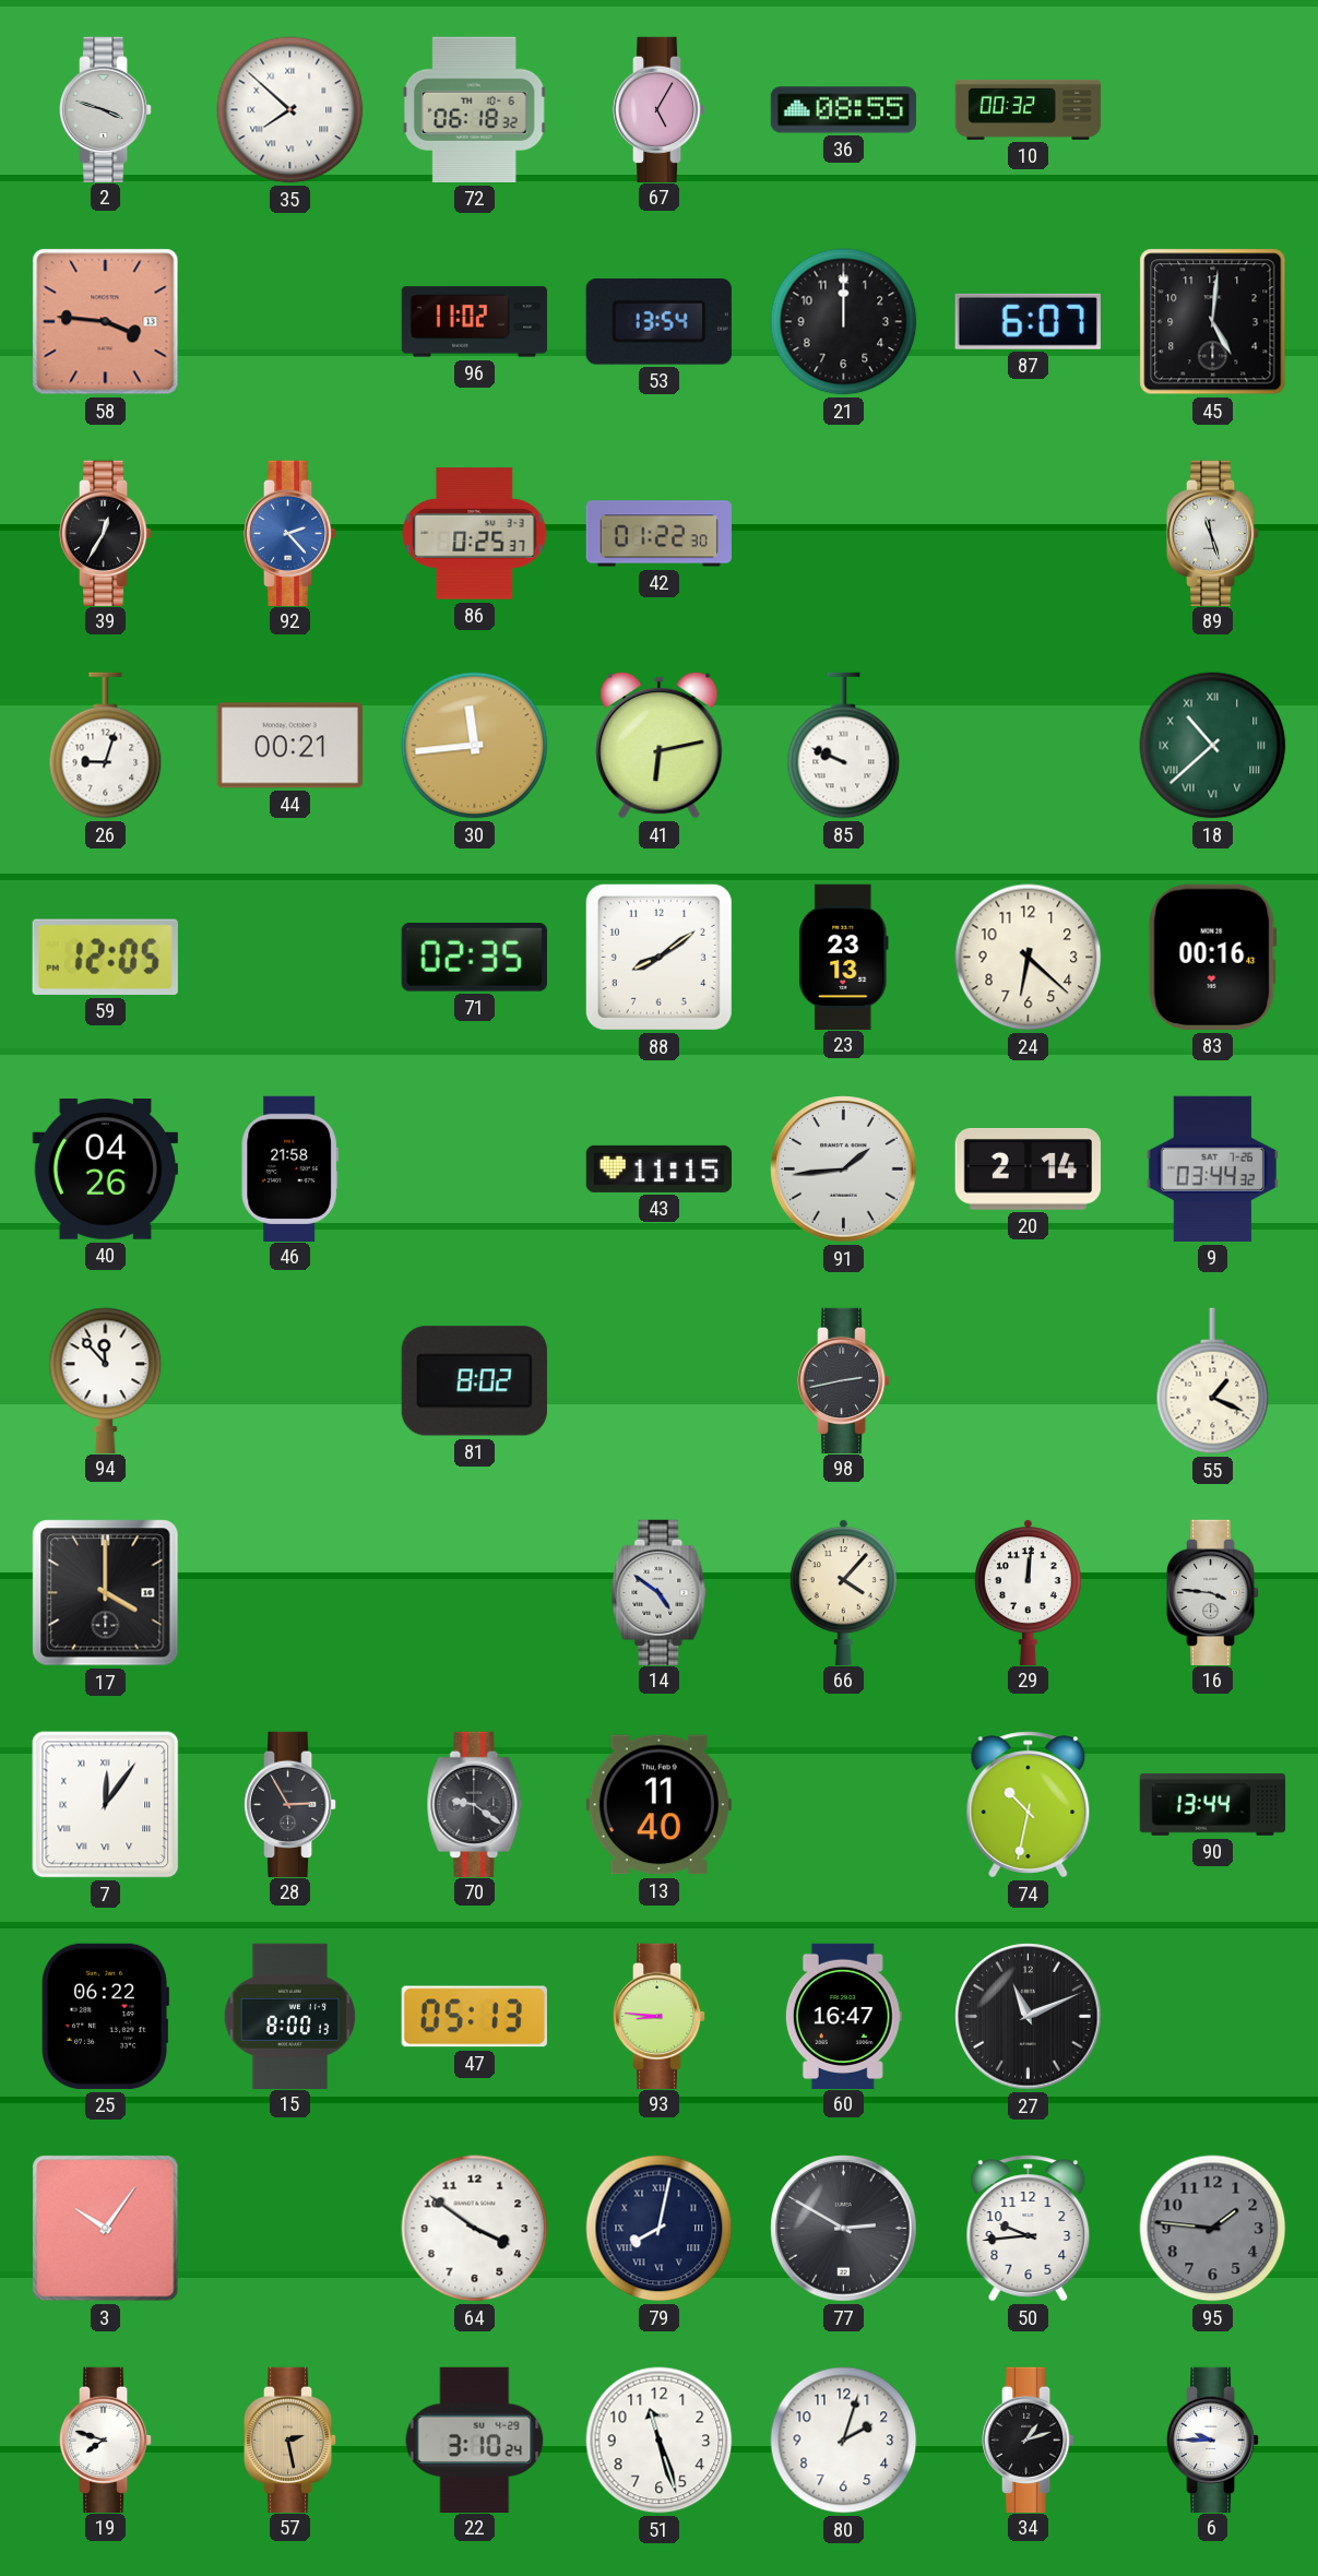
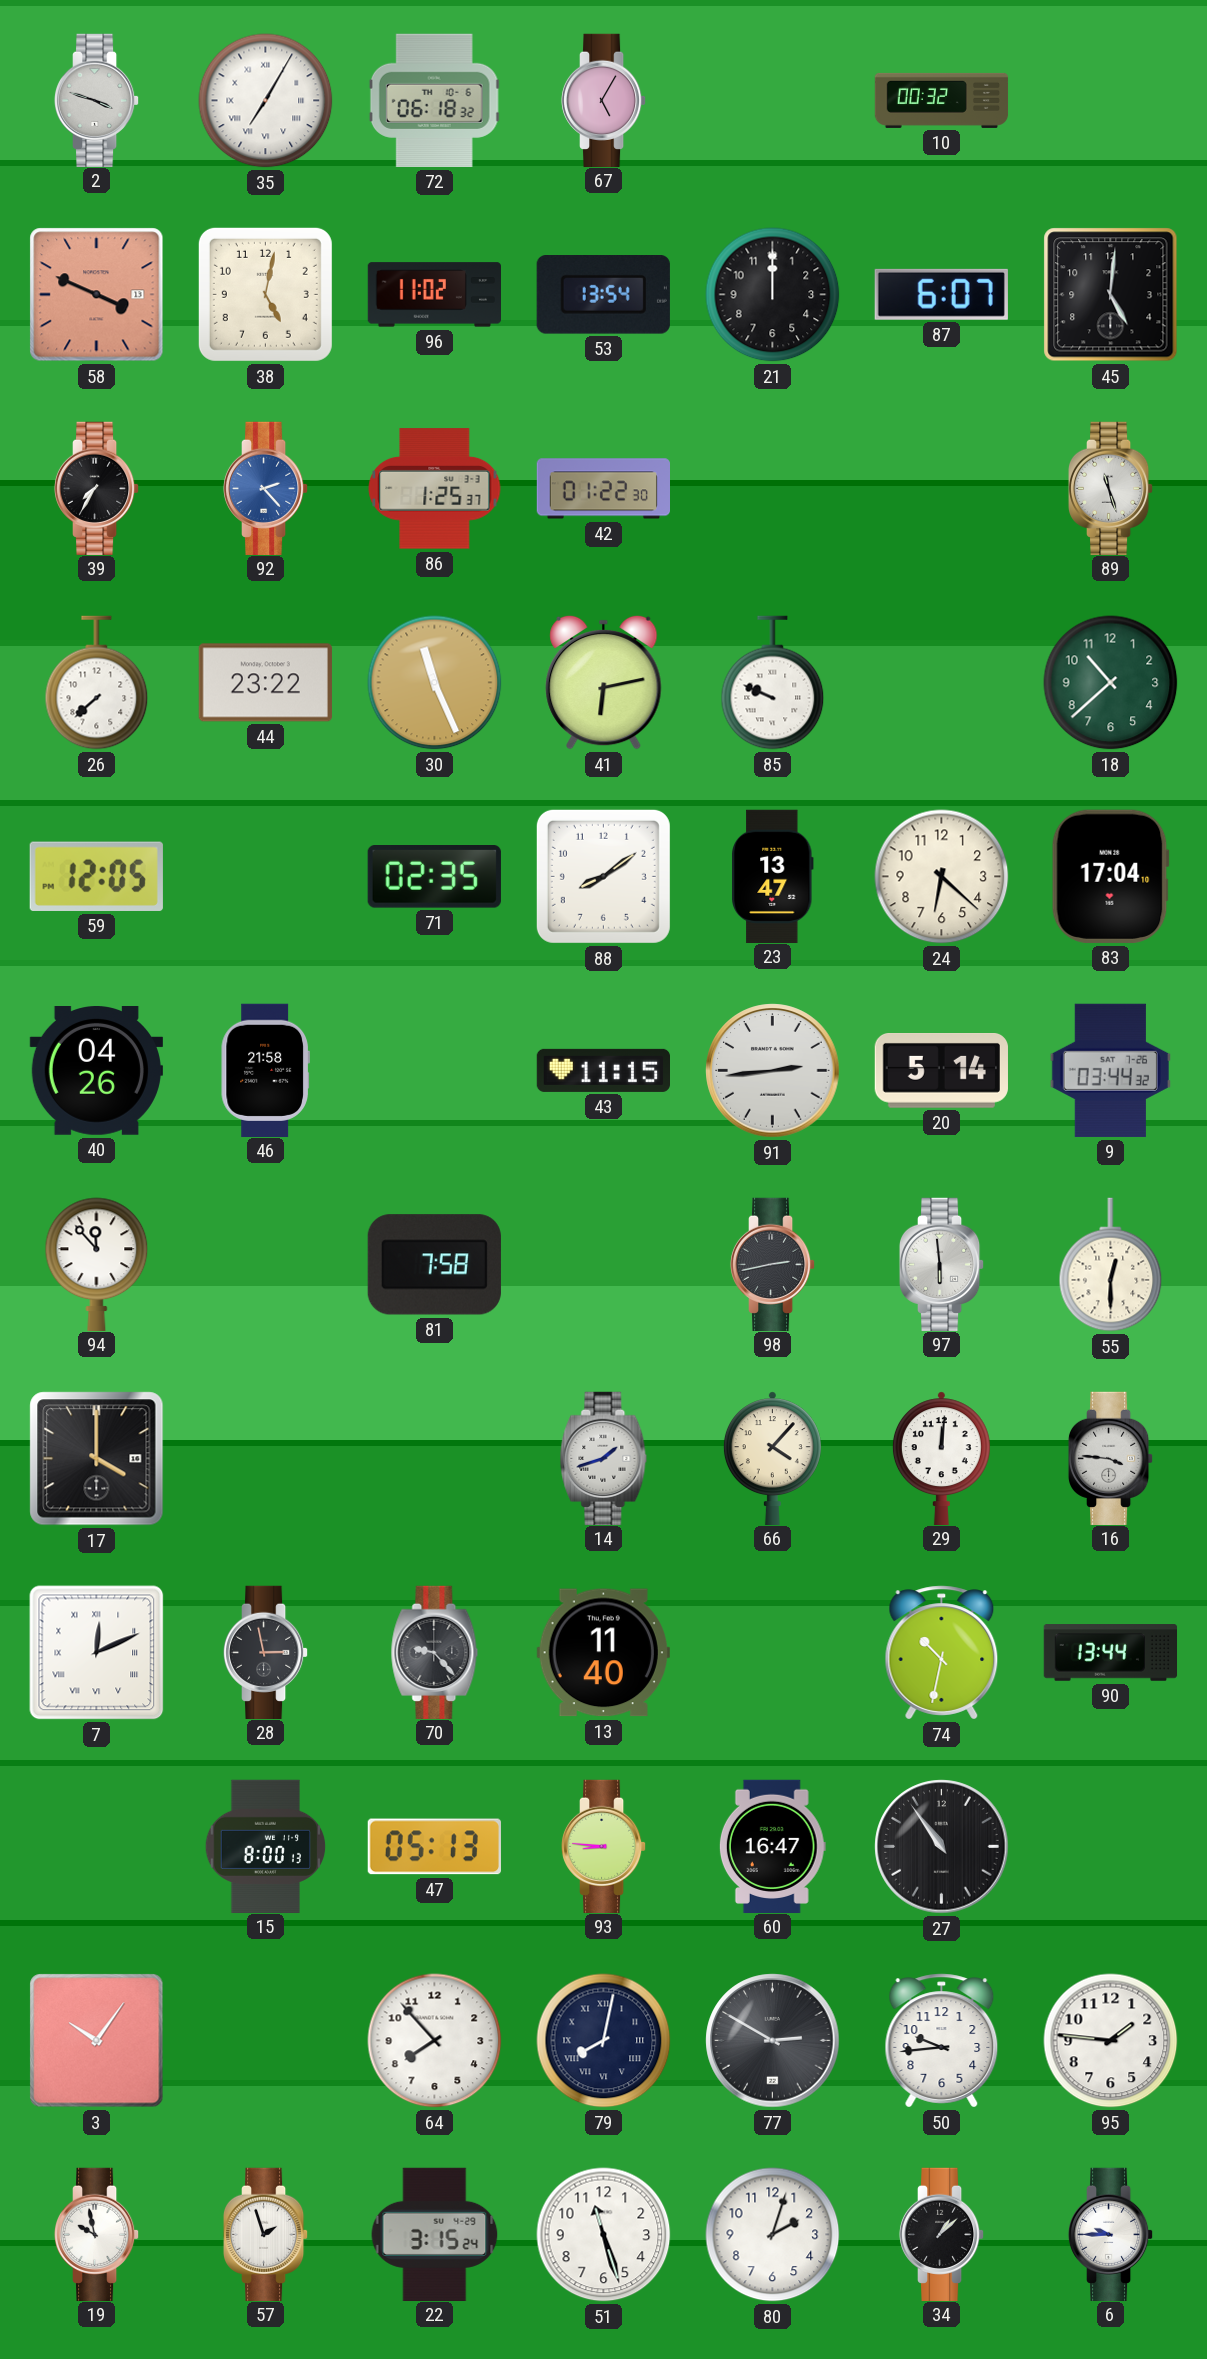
35: 7:52 -> 7:05 (266, 101)
36: 08:55 -> none (843, 110)
58: 3:46 -> 3:49 (97, 295)
38: none -> 5:02 (265, 294)
39: 12:35 -> 7:35 (97, 488)
86: 0:25 -> 1:25 (435, 489)
26: 9:03 -> 7:38 (97, 683)
44: 00:21 -> 23:22 (265, 683)
30: 11:44 -> 11:26 (435, 683)
18 numerals: Roman -> Arabic (1111, 683)
23: 23:13 -> 13:47 (773, 876)
83: 00:16 -> 17:04 (1110, 876)
91: 1:44 -> 2:44 (773, 1071)
20: 2:14 -> 5:14 (941, 1071)
81: 8:02 -> 7:58 (434, 1265)
97: none -> 5:59 (942, 1264)
55: 1:19 -> 12:30 (1111, 1265)
14: 4:51 -> 1:42 (604, 1458)
7: 12:06 -> 12:11 (97, 1653)
28: 2:55 -> 2:58 (266, 1652)
70: 9:21 -> 9:23 (435, 1652)
25: 06:22 -> none (105, 2016)
27: 11:11 -> 10:54 (942, 1847)
64: 3:51 -> 7:53 (435, 2041)
95 dial: grey -> white (1111, 2041)
19: 7:48 -> 9:58 (97, 2234)
57: 2:28 -> 1:57 (266, 2234)
57 dial: champagne -> white (266, 2234)
22: 3:10 -> 3:15 (435, 2234)
34: 1:12 -> 1:08 (942, 2234)
